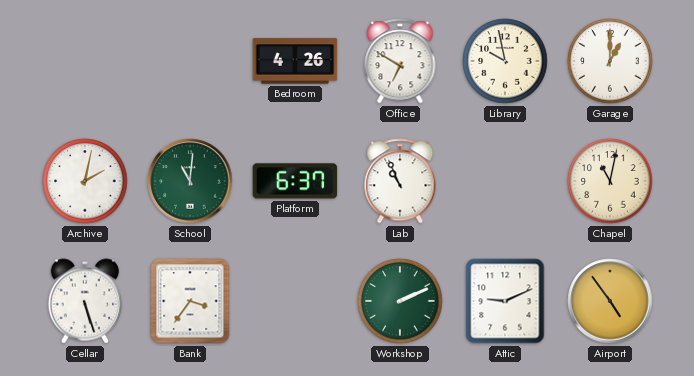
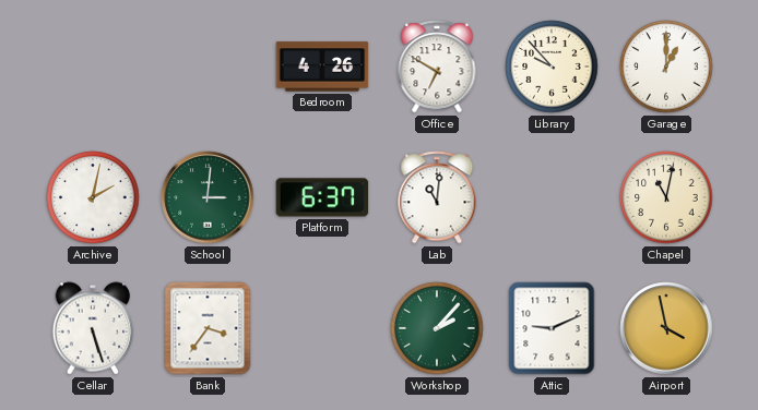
Library: 9:58 -> 9:53 (552, 67)
School: 11:01 -> 3:01 (208, 197)
Lab: 10:56 -> 11:01 (437, 197)
Workshop: 2:11 -> 2:07 (437, 328)
Airport: 4:54 -> 3:58 (666, 328)
